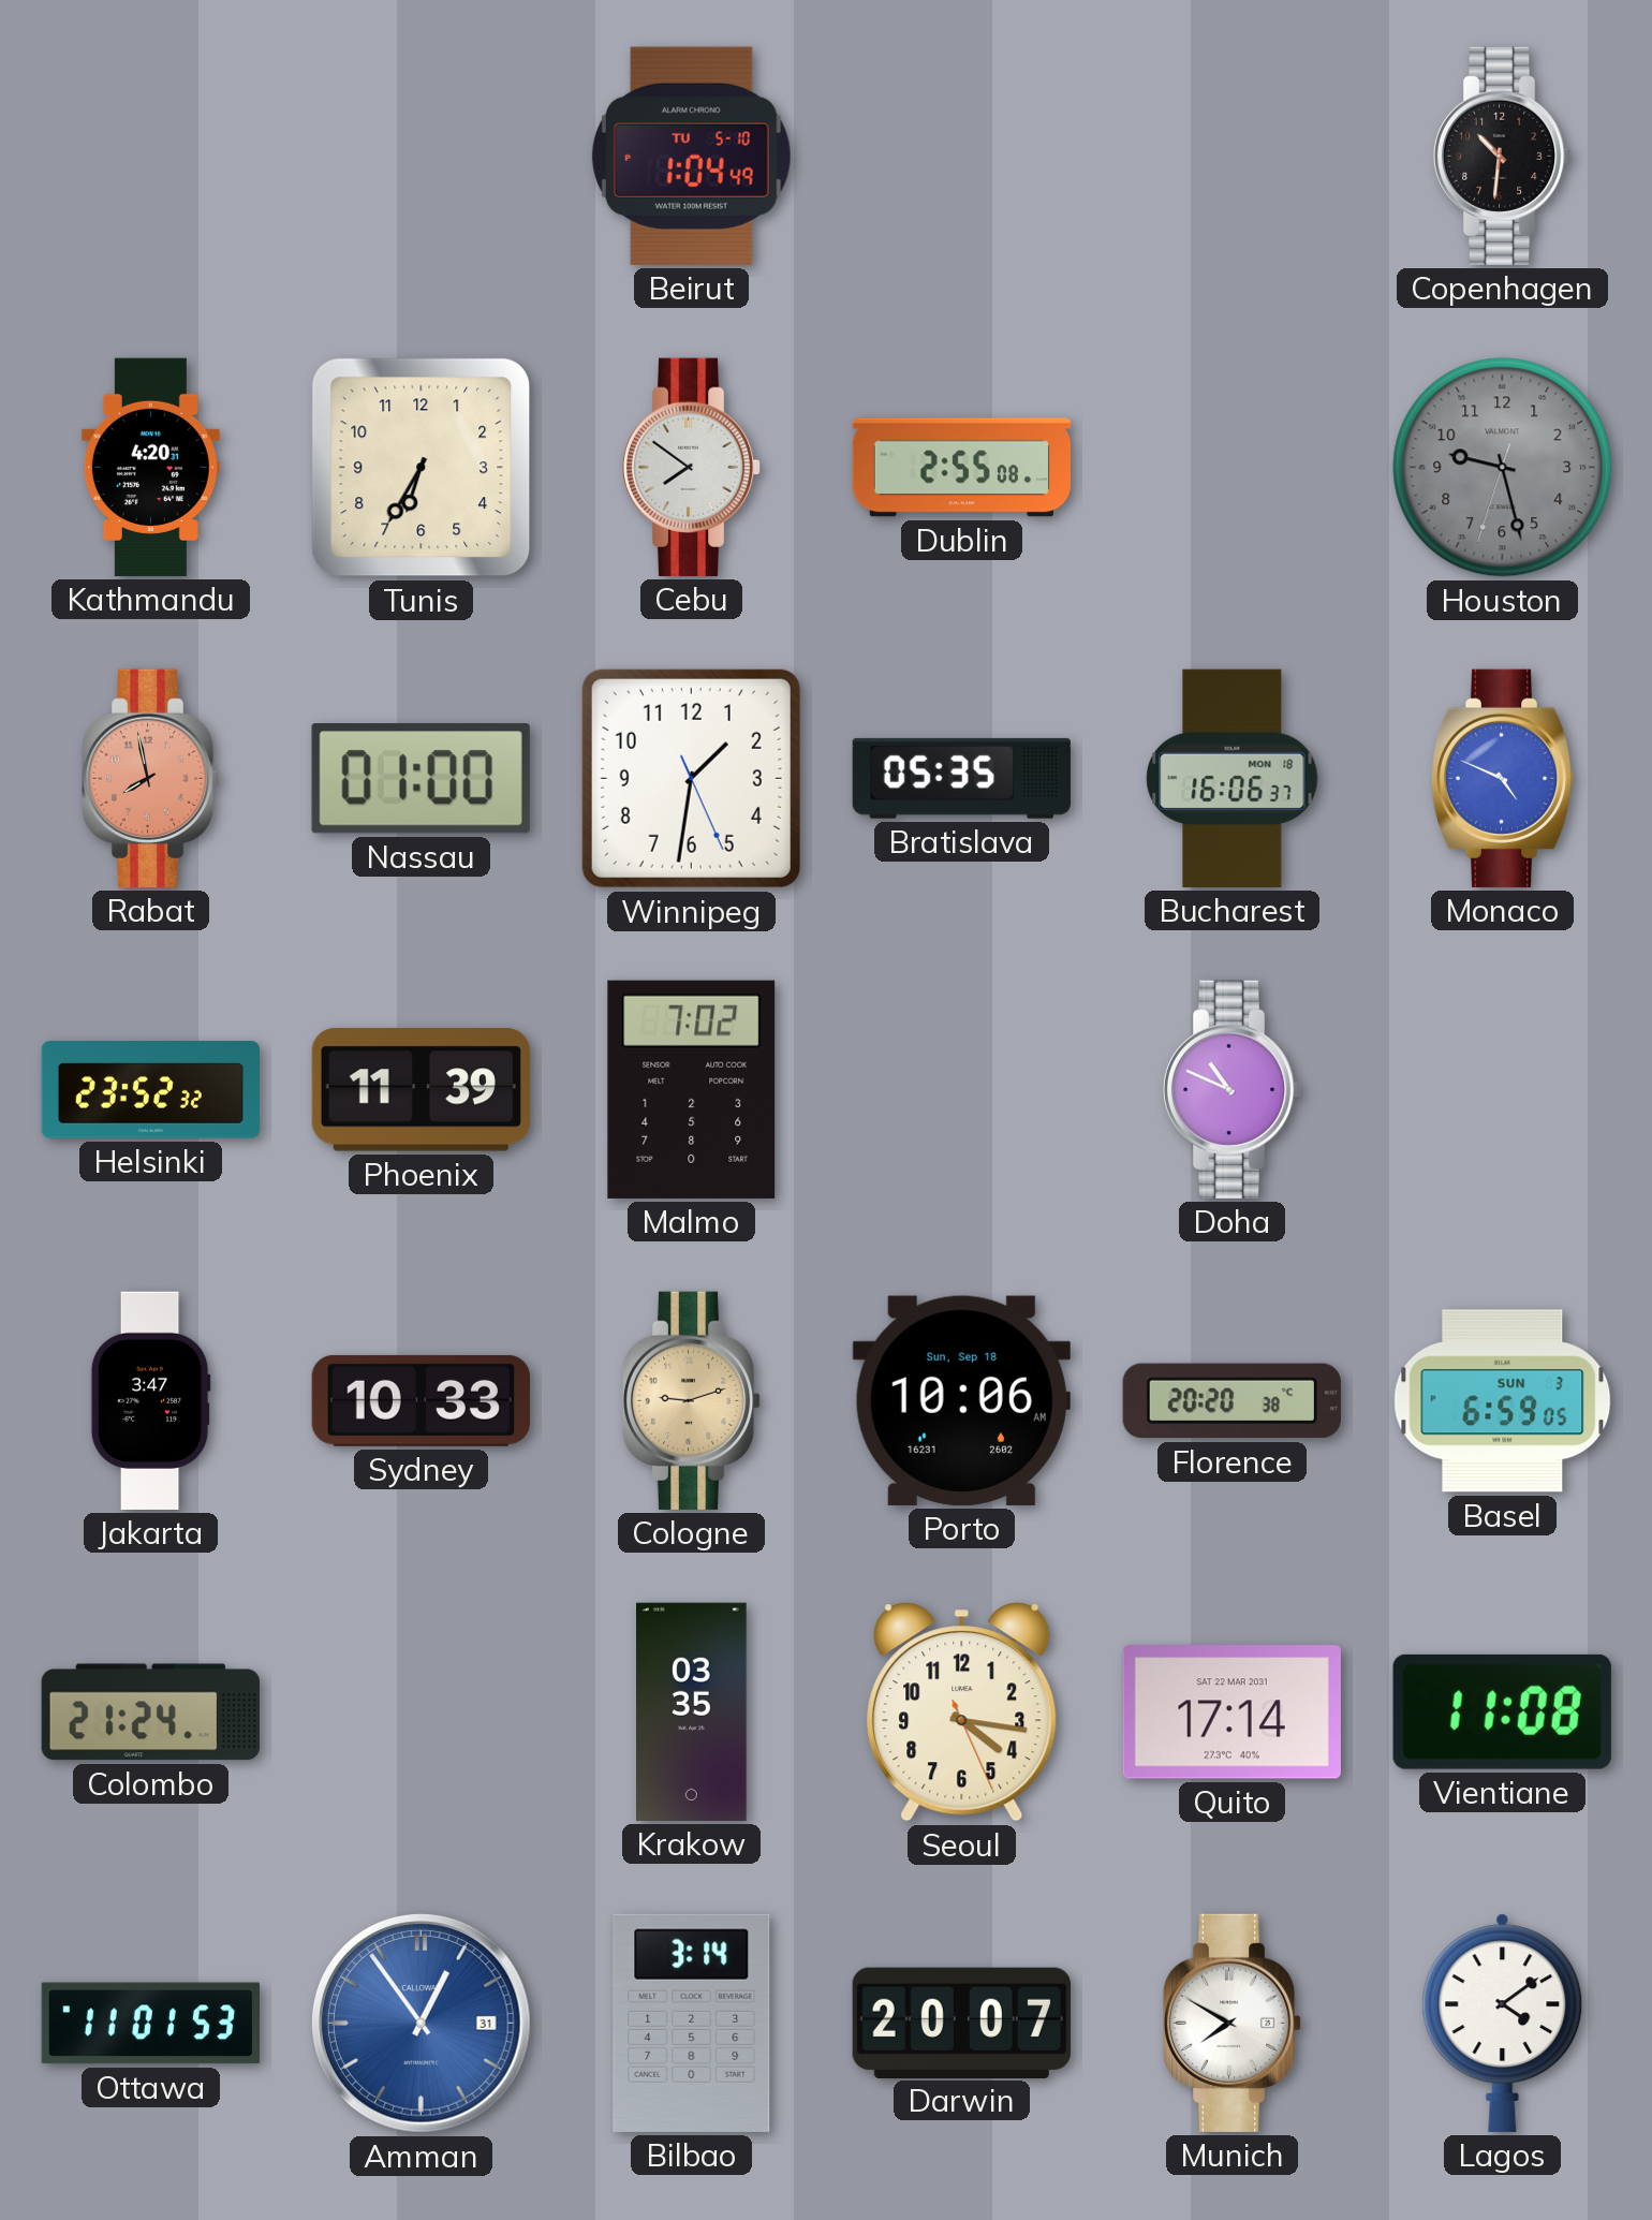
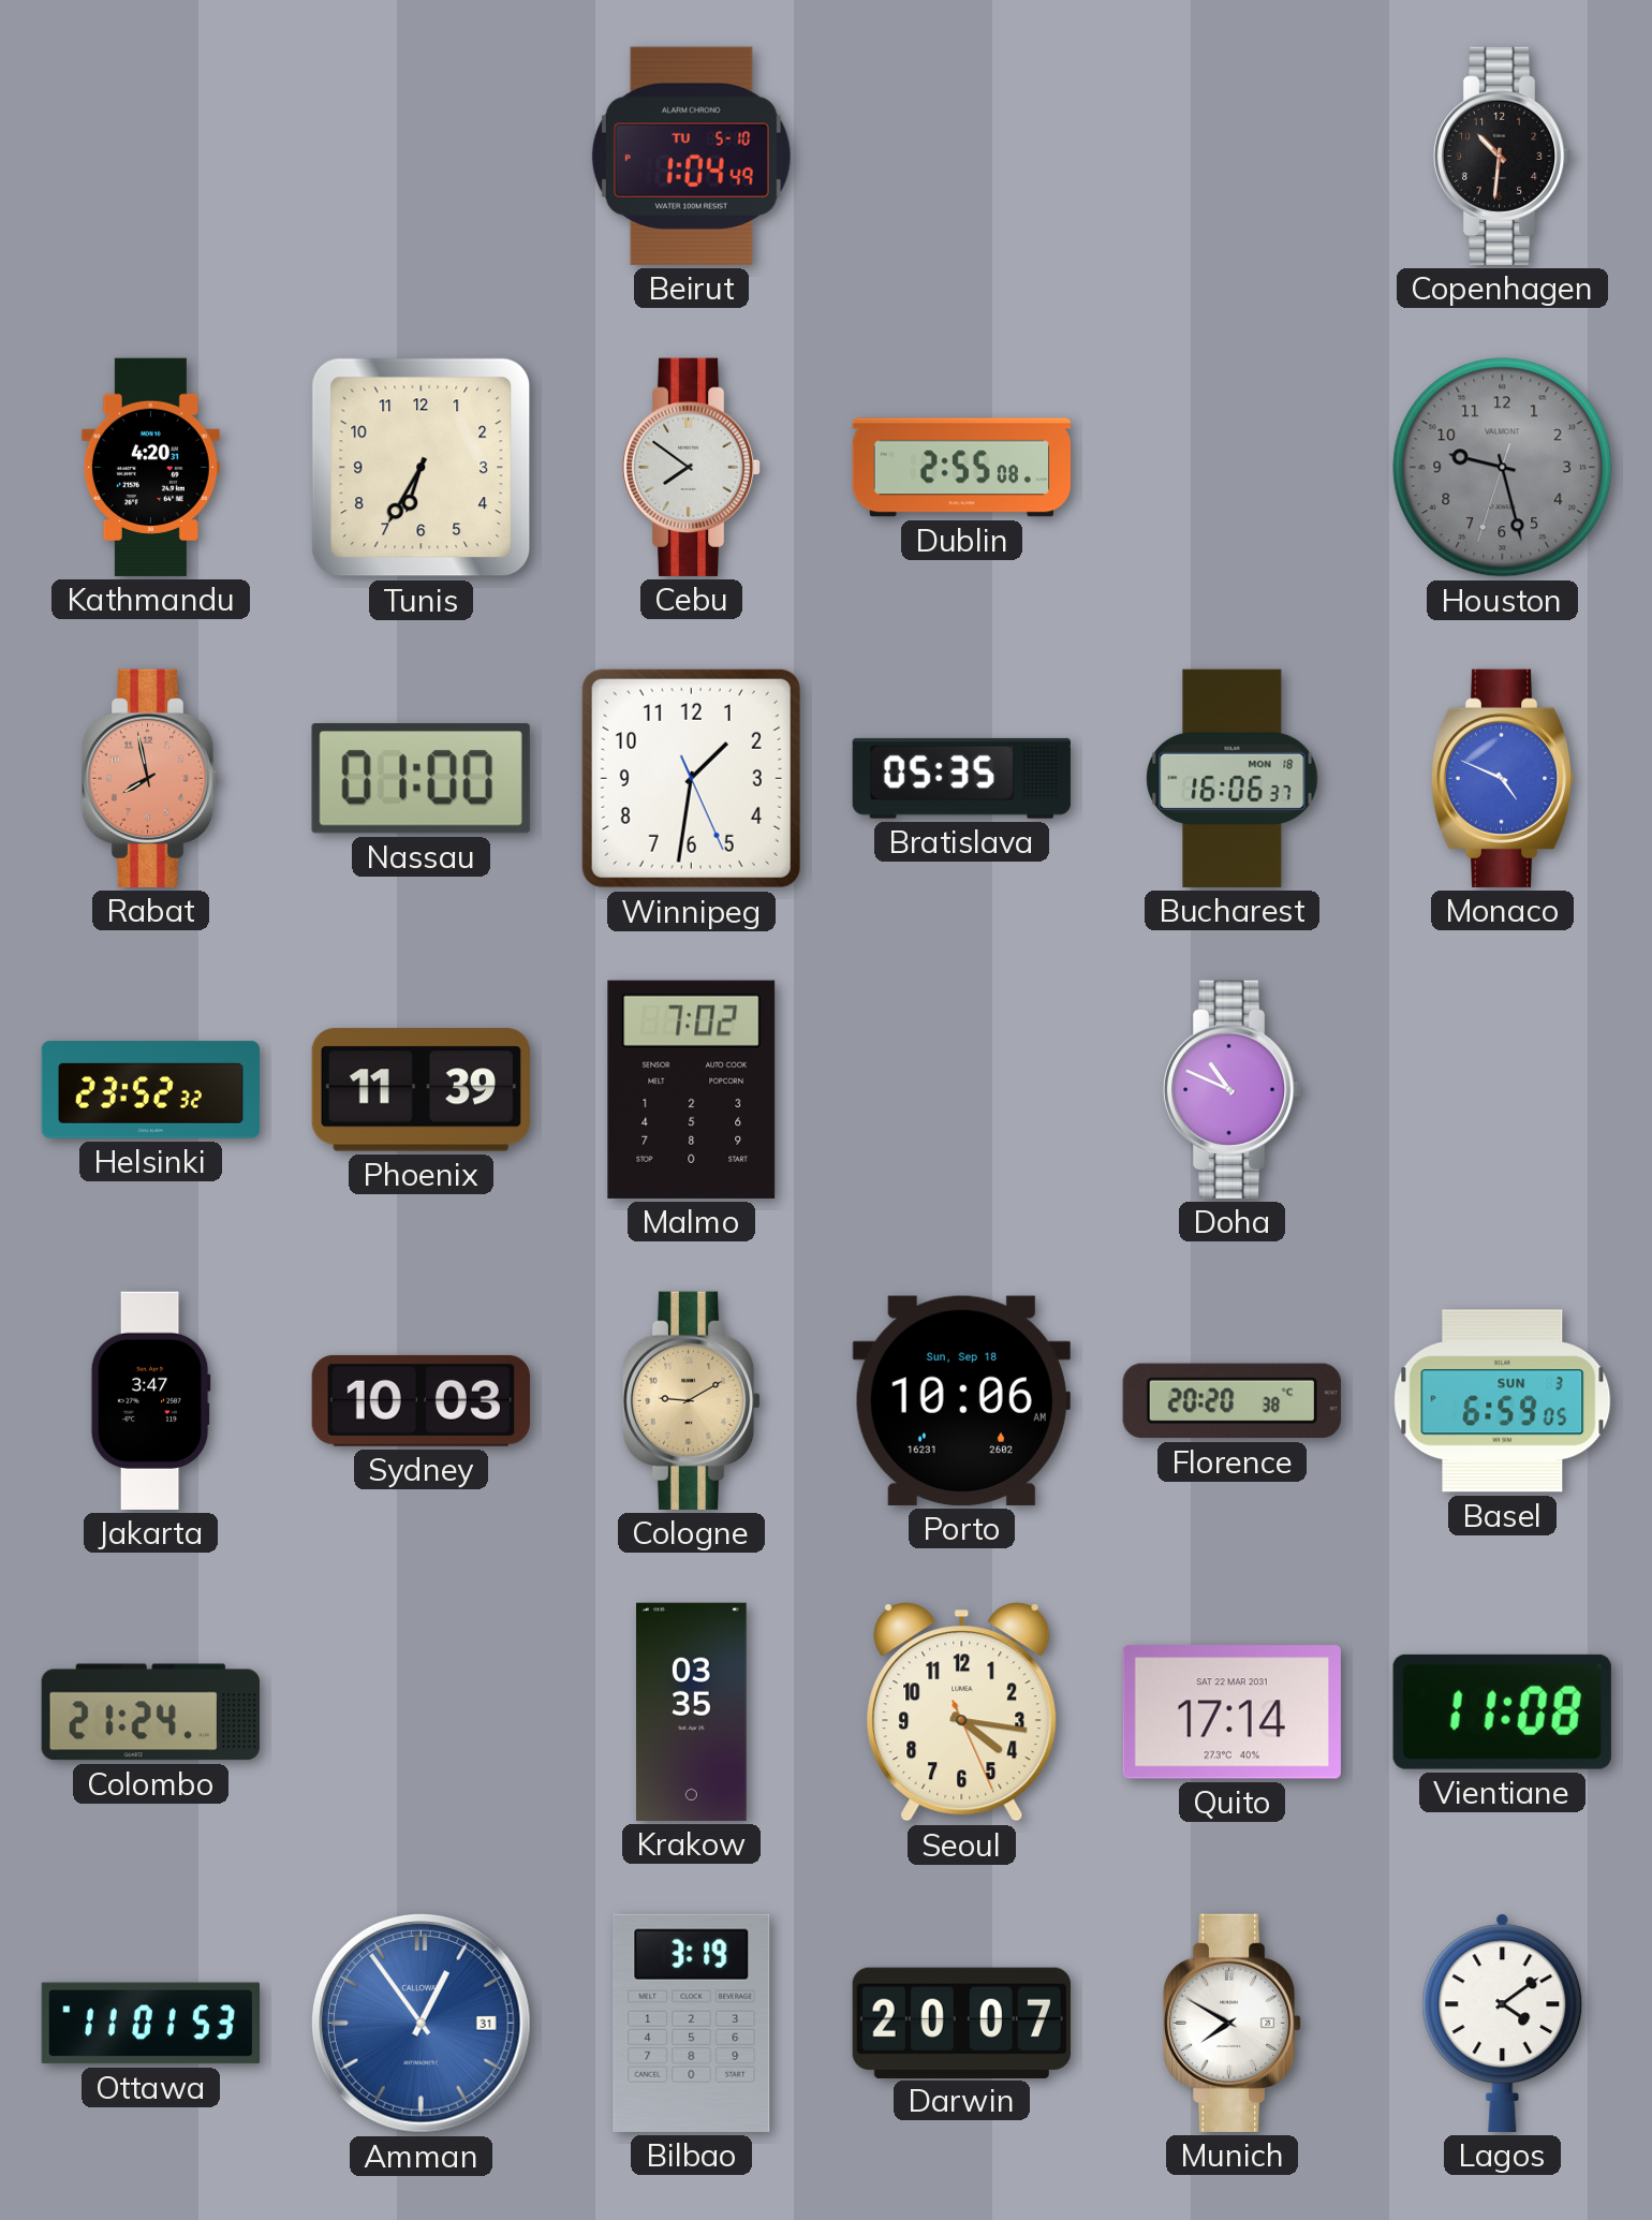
Sydney: 10:33 -> 10:03 (421, 1400)
Cologne: 9:12 -> 9:10 (692, 1400)
Bilbao: 3:14 -> 3:19 (692, 2023)
